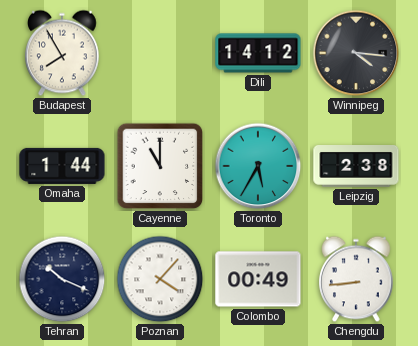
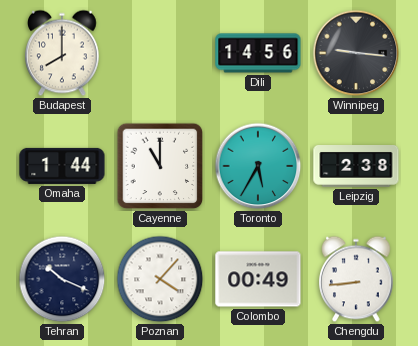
Budapest: 7:55 -> 8:00 (62, 53)
Dili: 14:12 -> 14:56 (258, 53)
Winnipeg: 4:16 -> 9:16 (356, 53)
